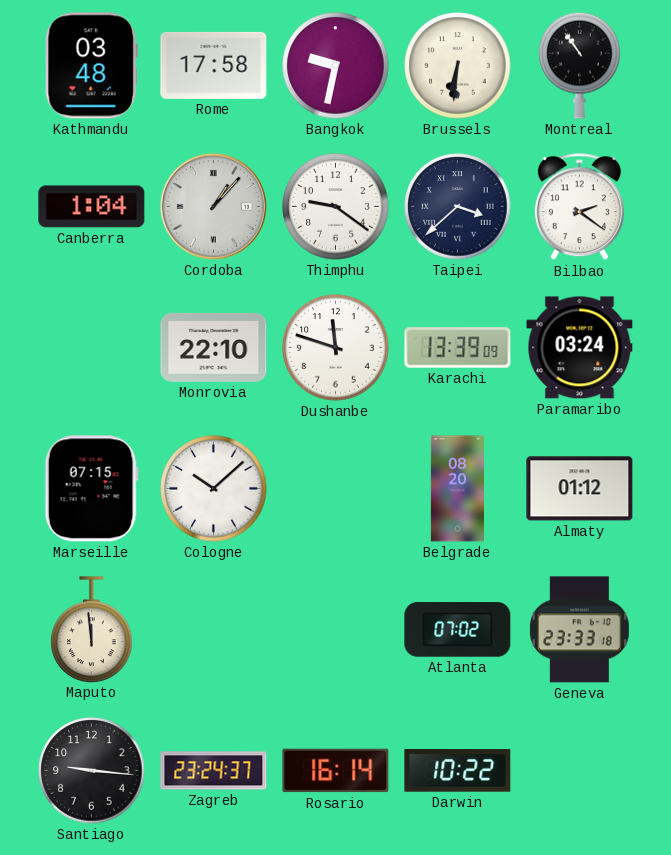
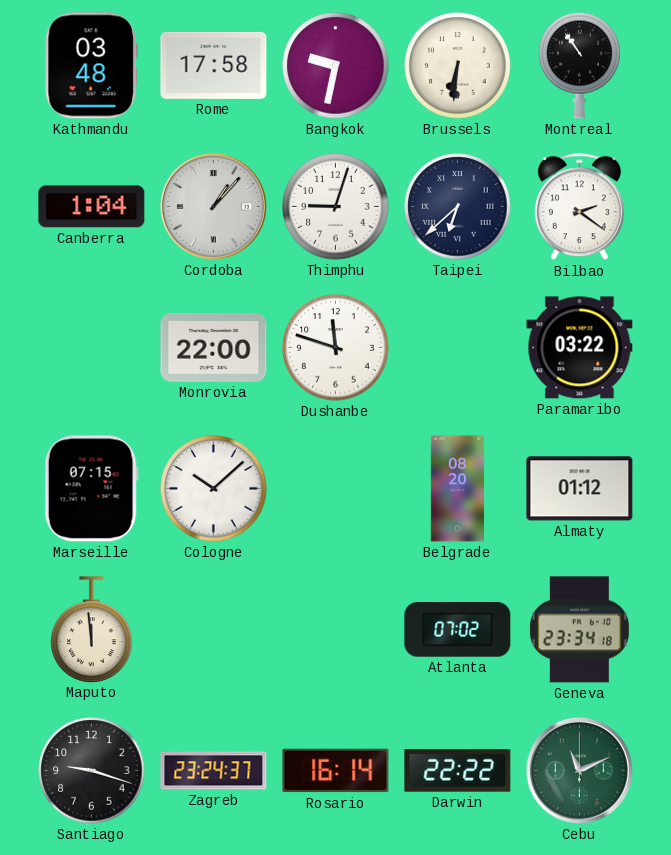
Thimphu: 9:21 -> 9:03 (336, 207)
Taipei: 3:38 -> 6:38 (458, 207)
Monrovia: 22:10 -> 22:00 (214, 347)
Karachi: 13:39 -> none (458, 348)
Paramaribo: 03:24 -> 03:22 (580, 348)
Geneva: 23:33 -> 23:34 (579, 630)
Santiago: 9:16 -> 9:18 (92, 771)
Darwin: 10:22 -> 22:22 (458, 771)
Cebu: none -> 11:11 (579, 770)
